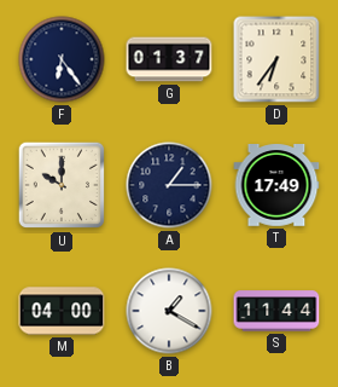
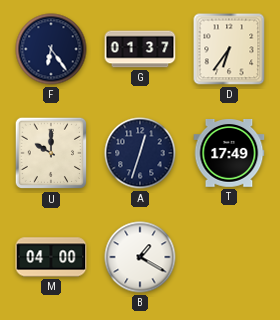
A: 1:15 -> 12:33 (140, 153)
S: 11:44 -> none (276, 311)
